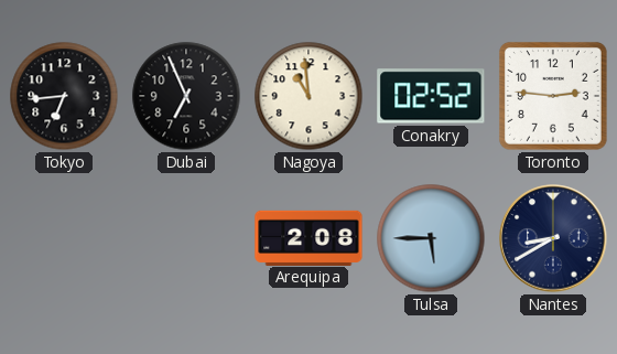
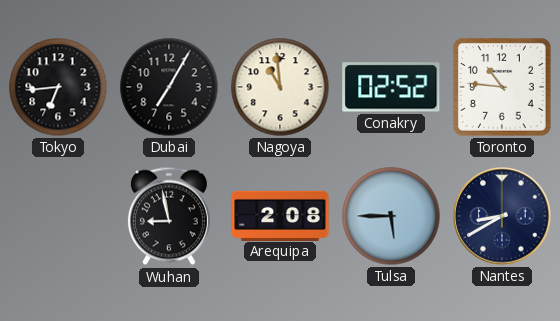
Dubai: 6:56 -> 7:05 (169, 87)
Toronto: 2:46 -> 10:46 (502, 87)
Wuhan: none -> 8:58 (169, 216)
